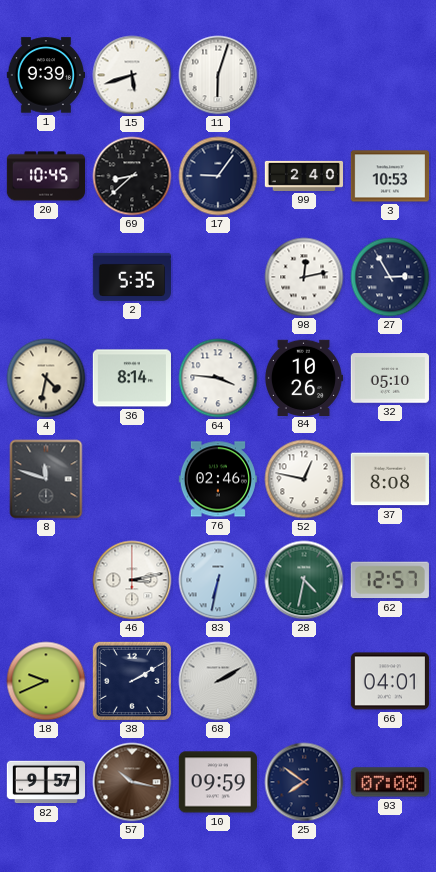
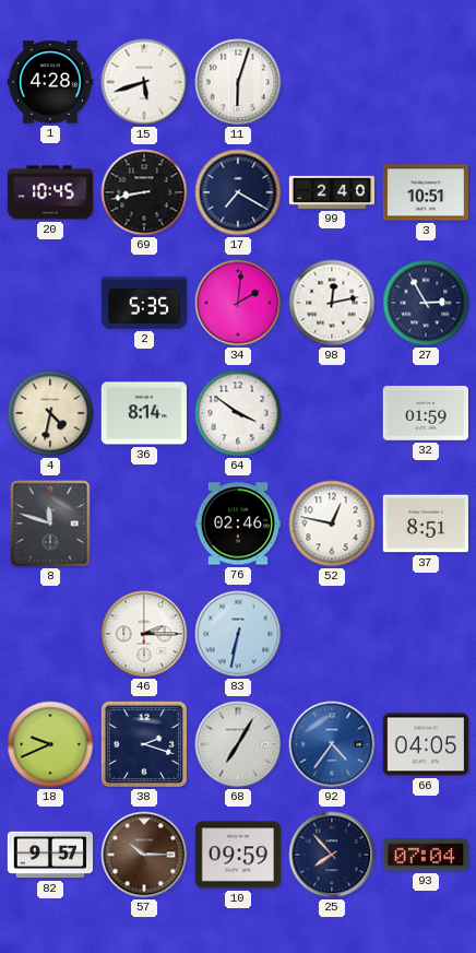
1: 9:39 -> 4:28 (49, 82)
69: 8:38 -> 8:43 (144, 192)
17: 9:06 -> 7:20 (238, 192)
3: 10:53 -> 10:51 (425, 192)
34: none -> 2:01 (238, 303)
64: 3:46 -> 3:51 (238, 413)
84: 10:26 -> none (303, 377)
32: 05:10 -> 01:59 (425, 413)
37: 8:08 -> 8:51 (425, 523)
46: 3:13 -> 2:15 (144, 634)
28: 4:32 -> none (304, 580)
62: 12:57 -> none (390, 580)
38: 2:10 -> 2:18 (144, 744)
68: 2:10 -> 7:05 (238, 744)
92: none -> 4:36 (332, 744)
66: 04:01 -> 04:05 (425, 744)
57: 10:17 -> 10:15 (144, 855)
25: 7:51 -> 7:53 (332, 855)
93: 07:08 -> 07:04 (426, 855)
